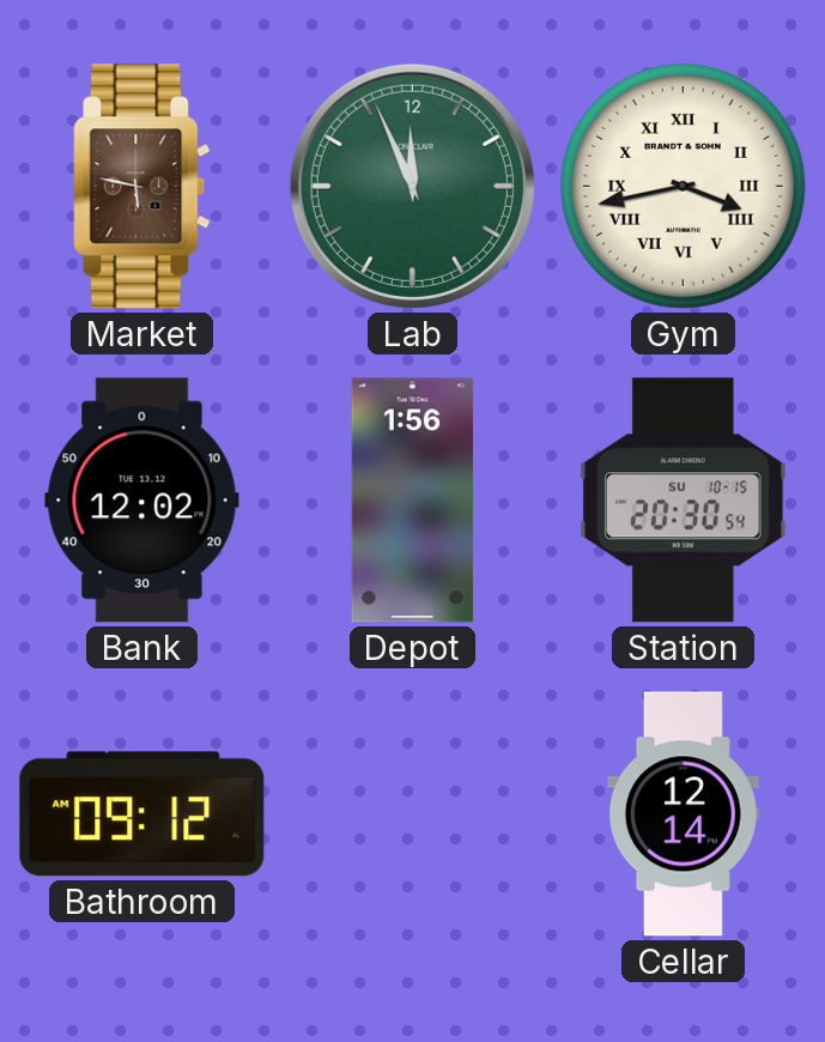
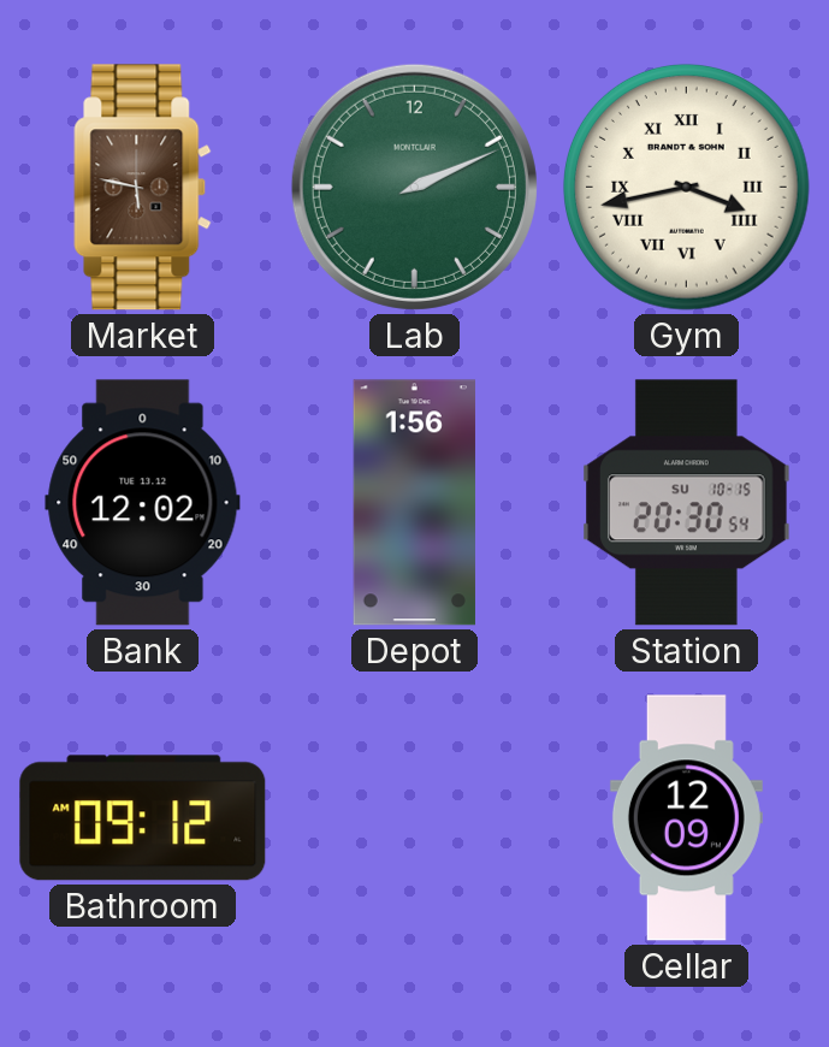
Lab: 11:56 -> 2:11 (414, 187)
Cellar: 12:14 -> 12:09 (686, 818)
